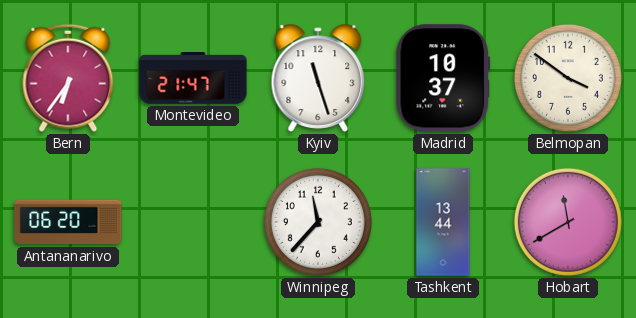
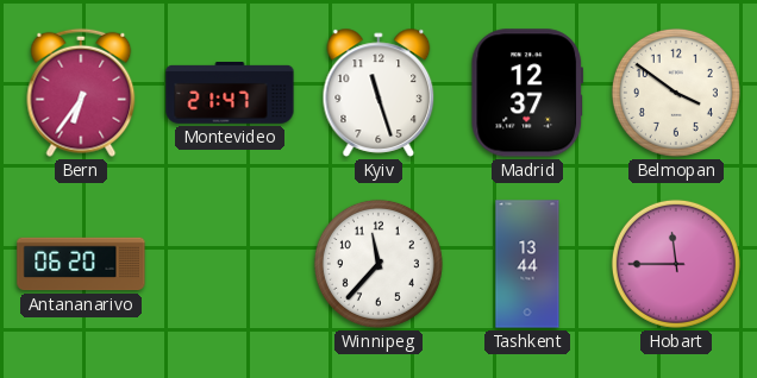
Madrid: 10:37 -> 12:37 (527, 93)
Hobart: 11:40 -> 11:45 (676, 264)
